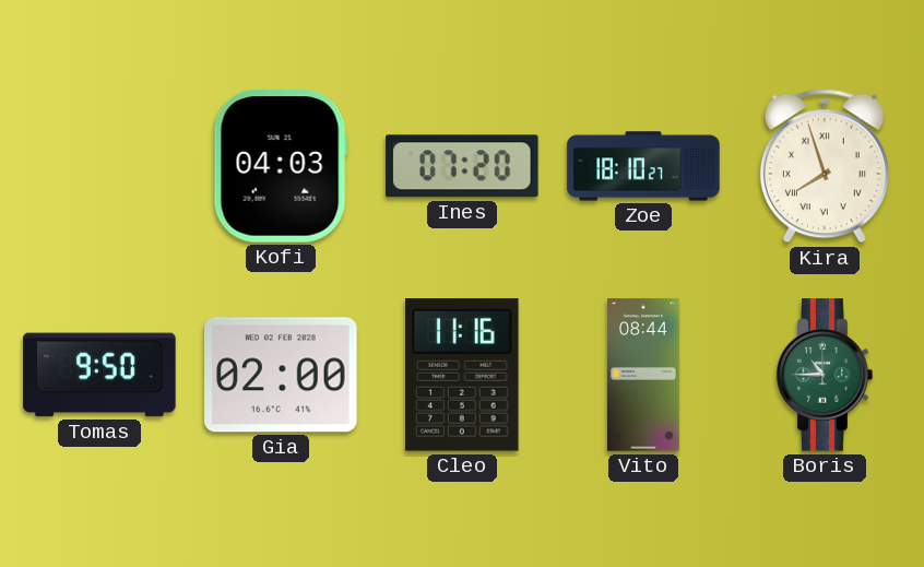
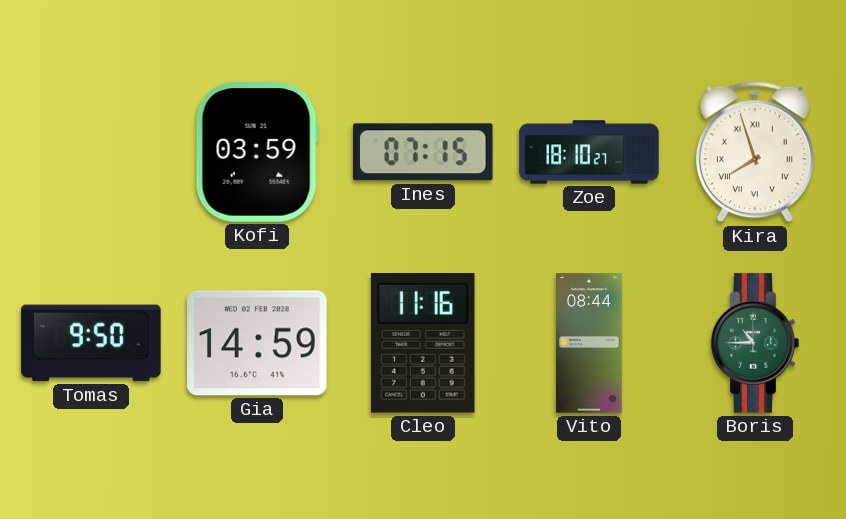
Kofi: 04:03 -> 03:59 (257, 152)
Ines: 07:20 -> 07:15 (424, 152)
Gia: 02:00 -> 14:59 (257, 343)
